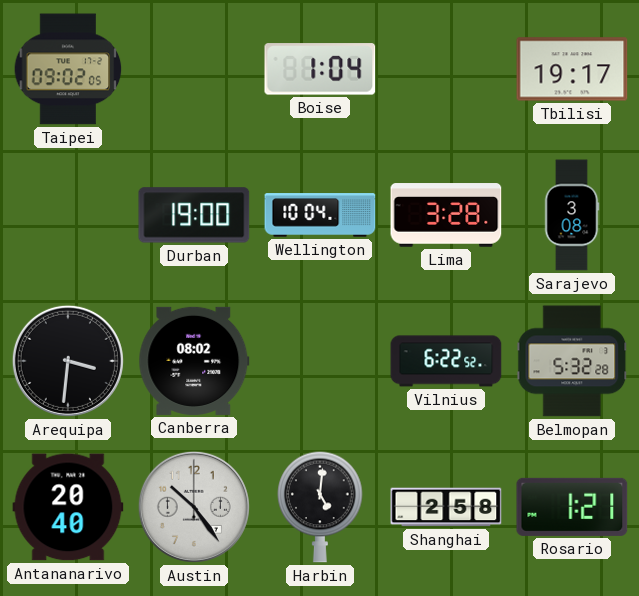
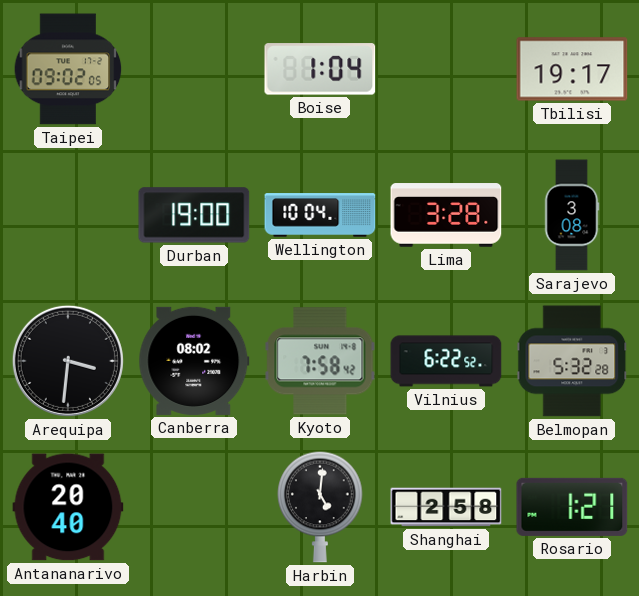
Kyoto: none -> 7:58 (320, 361)
Austin: 10:24 -> none (194, 507)
